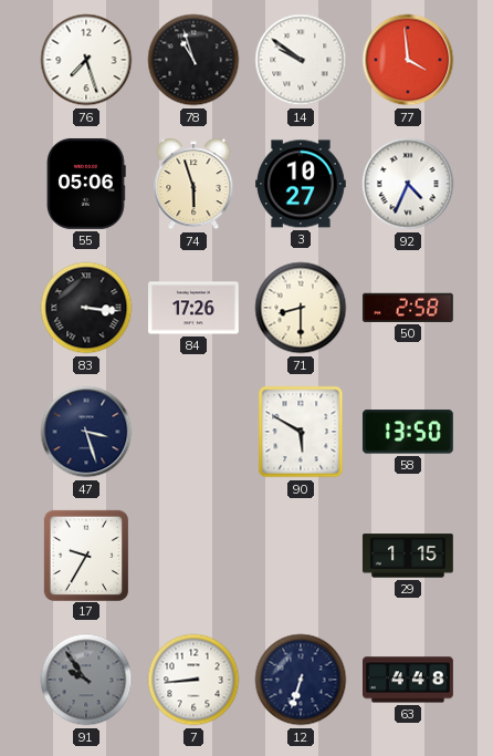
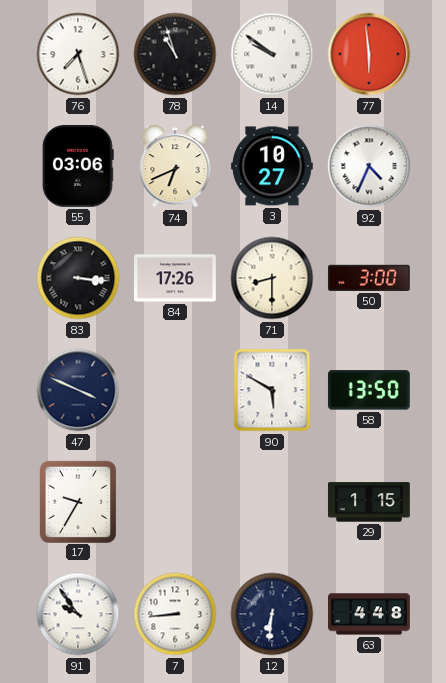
77: 3:59 -> 5:59 (369, 54)
55: 05:06 -> 03:06 (78, 166)
74: 5:57 -> 6:41 (175, 166)
50: 2:58 -> 3:00 (369, 278)
47: 3:27 -> 3:49 (78, 390)
91 dial: grey -> white (78, 614)
12: 6:33 -> 6:31 (272, 614)
